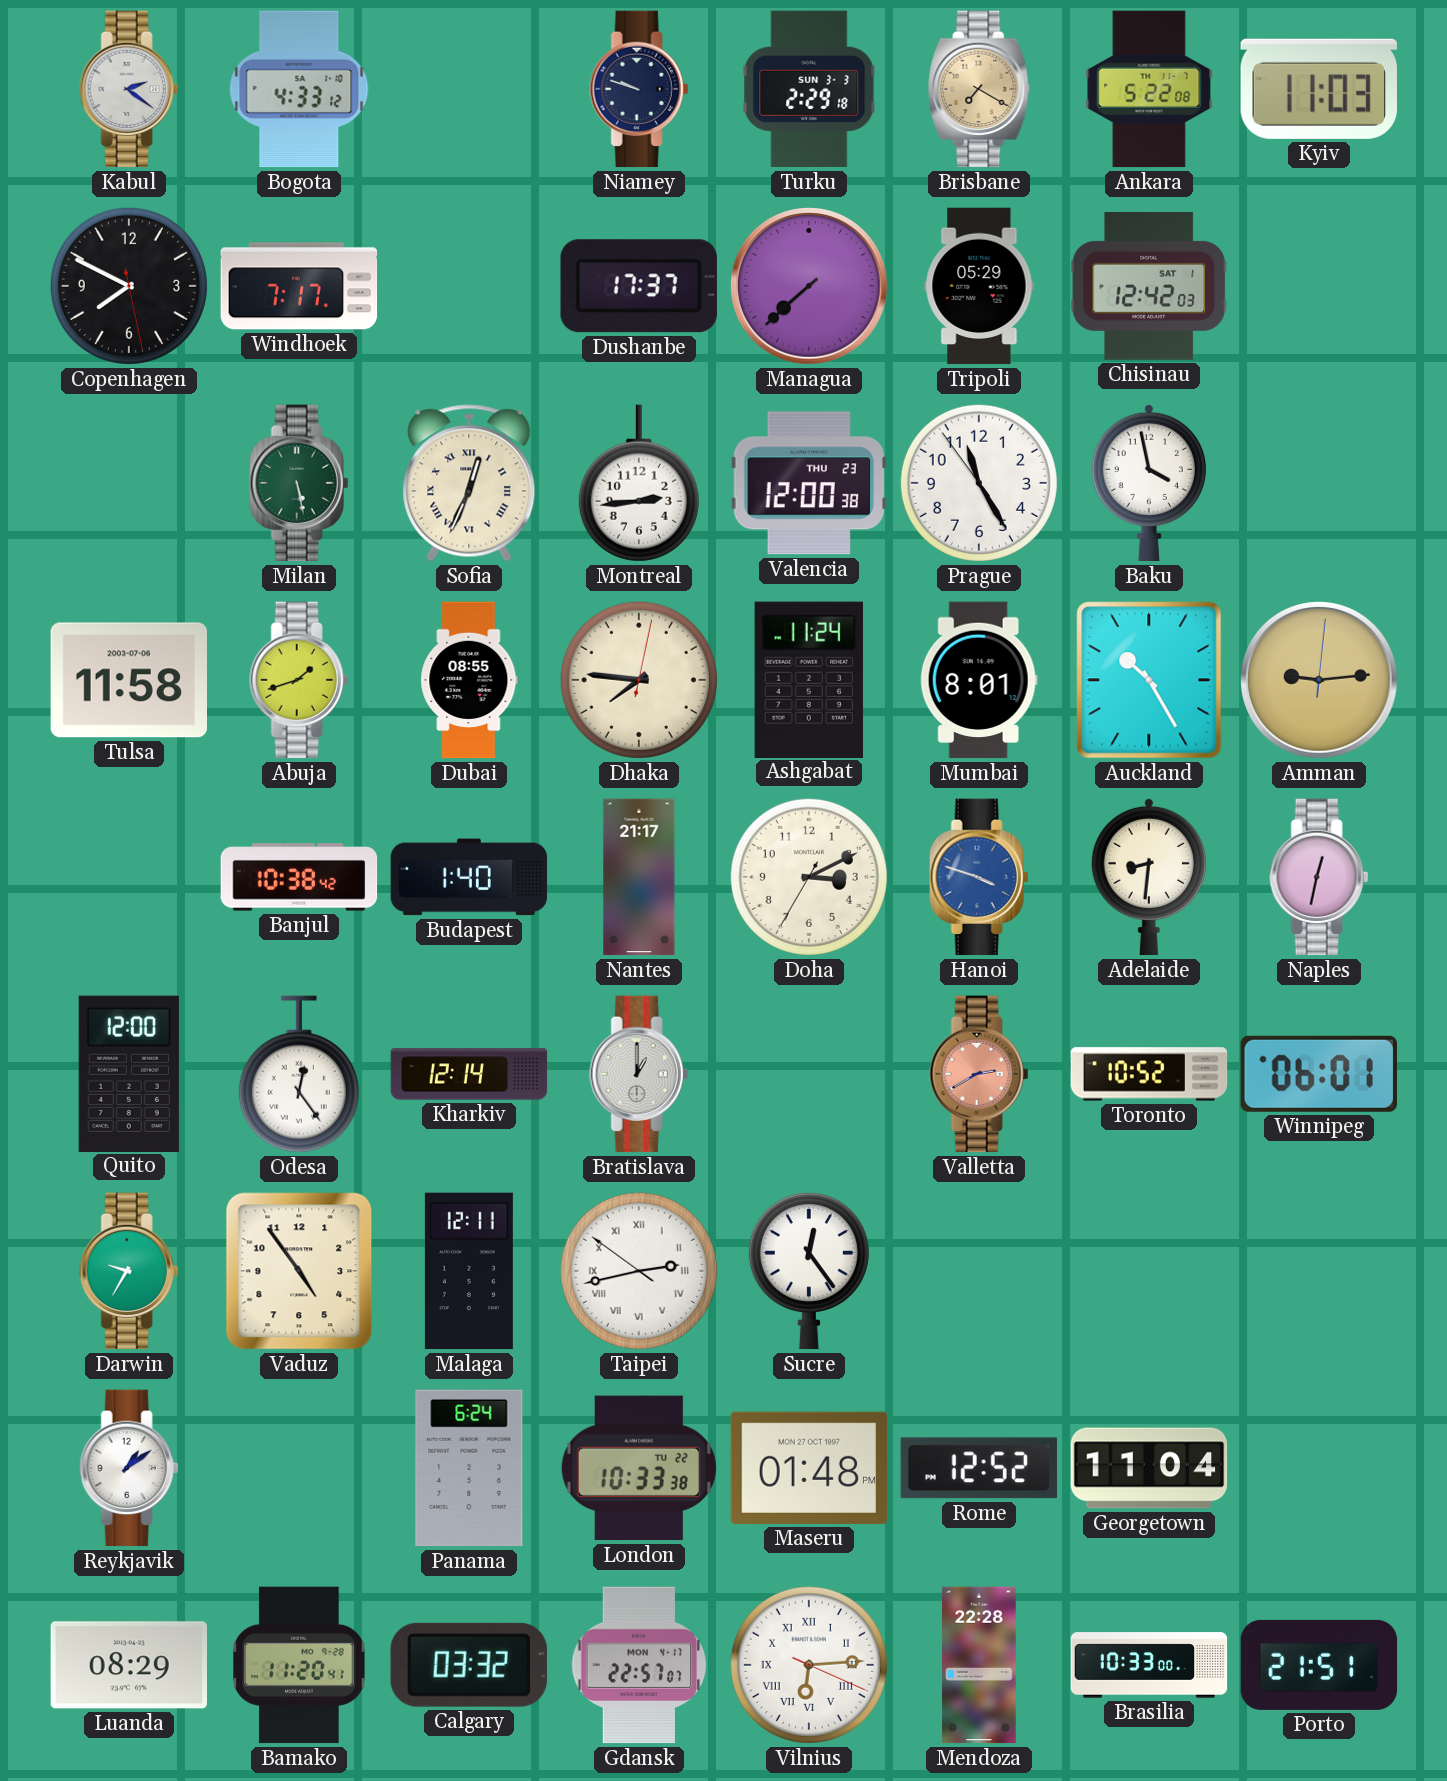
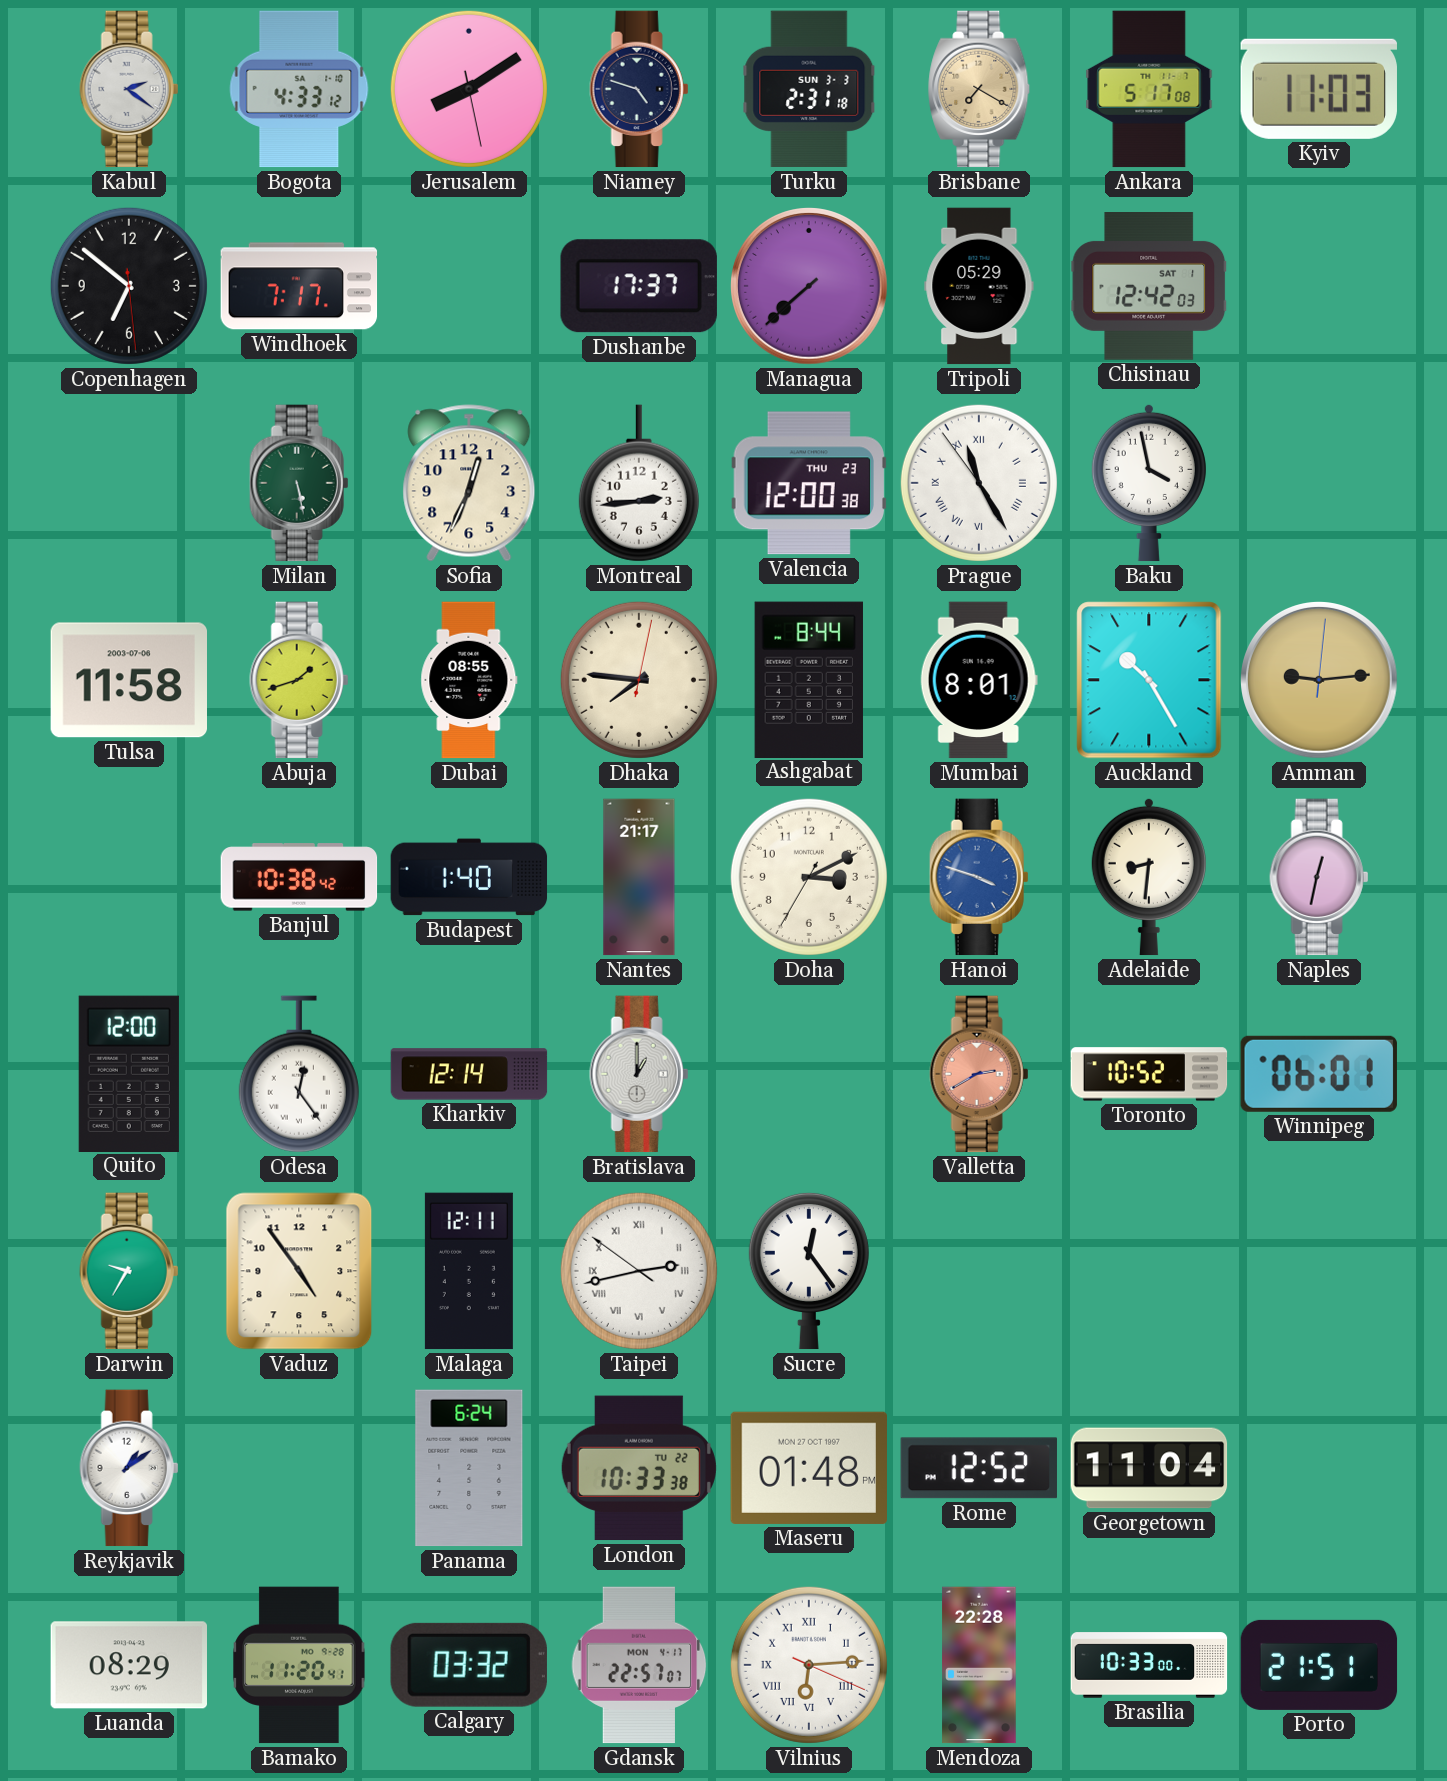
Jerusalem: none -> 8:09 (469, 89)
Niamey: 9:48 -> 4:48 (639, 89)
Turku: 2:29 -> 2:31 (809, 89)
Ankara: 5:22 -> 5:17 (1149, 89)
Copenhagen: 7:49 -> 6:51 (129, 286)
Sofia numerals: Roman -> Arabic (469, 483)
Prague numerals: Arabic -> Roman (979, 483)
Ashgabat: 11:24 -> 8:44 (809, 679)
